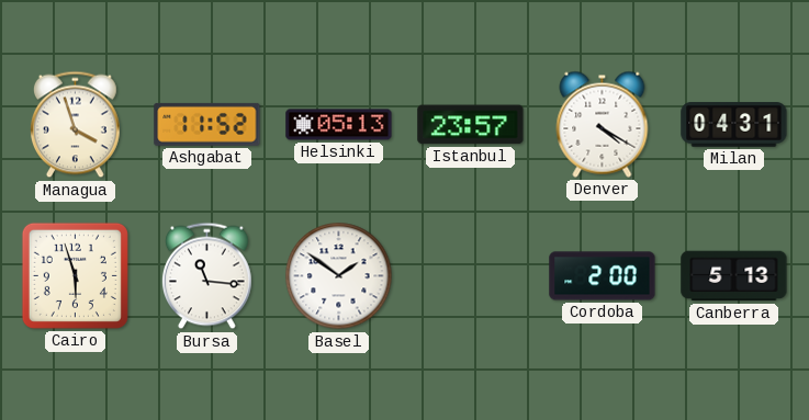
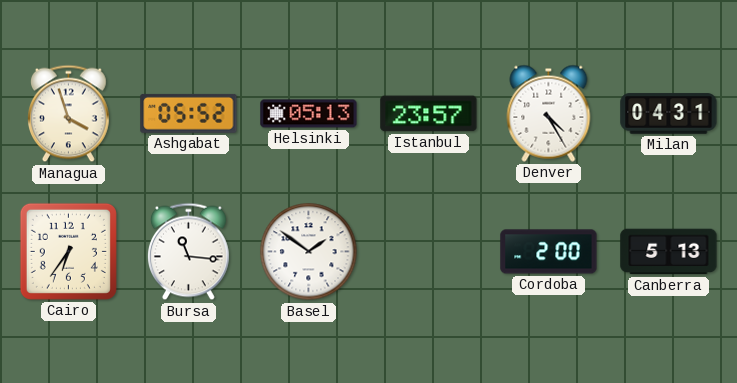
Ashgabat: 11:52 -> 05:52 (189, 113)
Denver: 4:20 -> 4:25 (549, 113)
Cairo: 5:57 -> 6:36 (68, 251)
